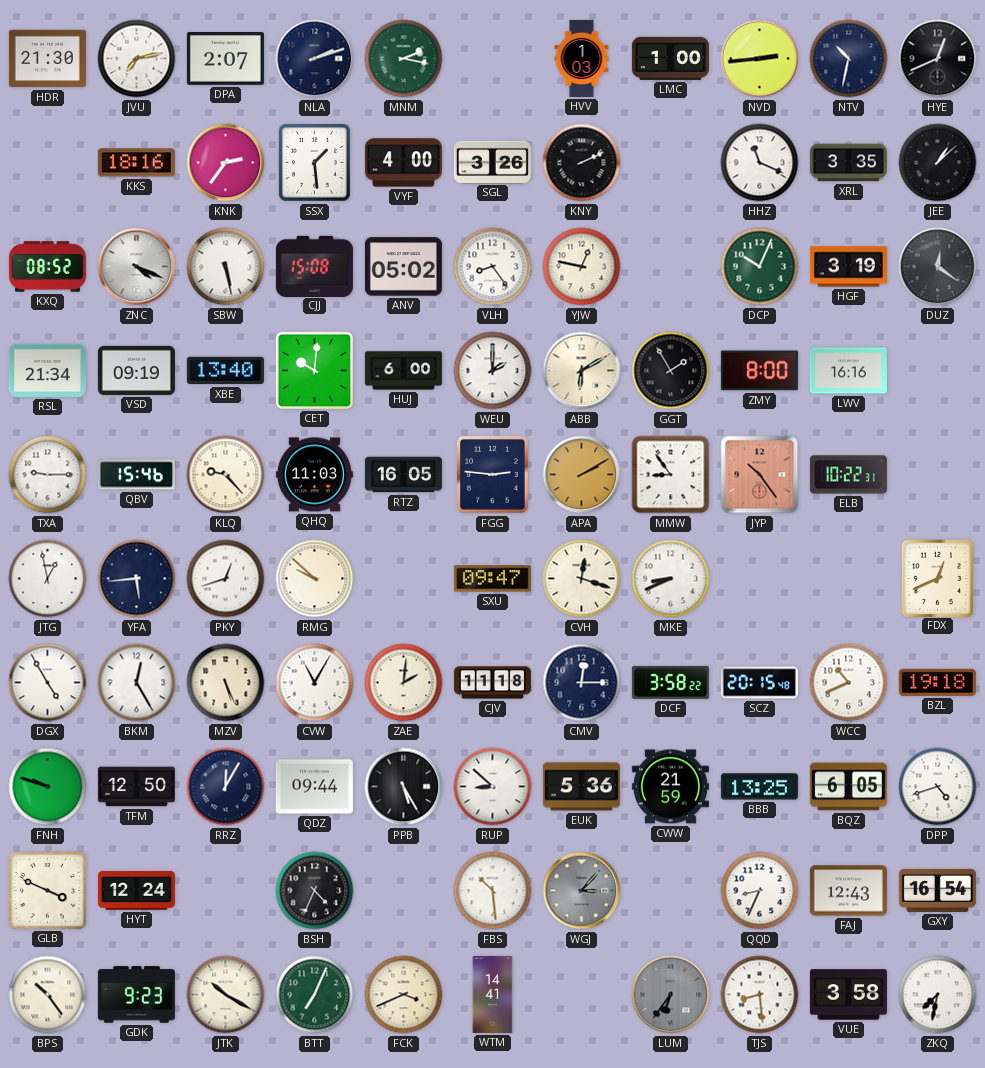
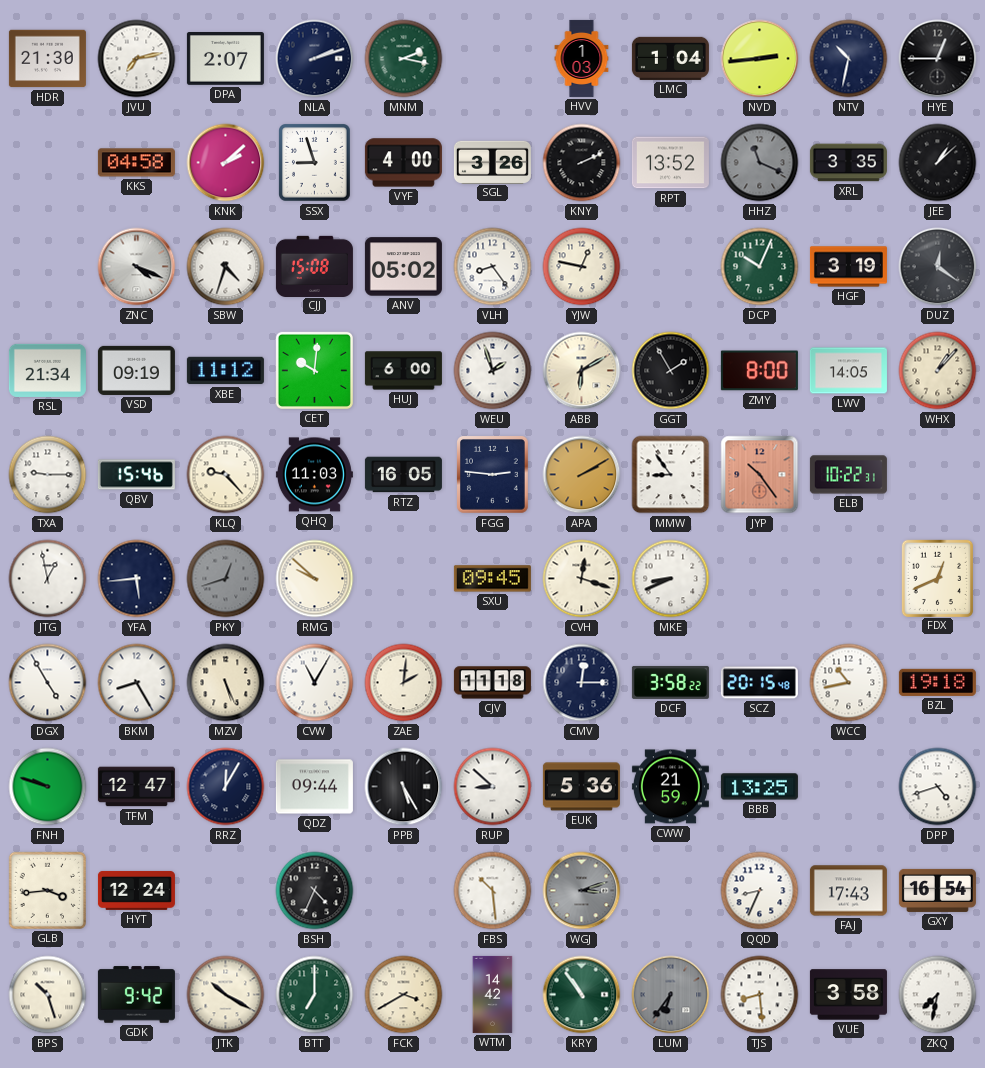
LMC: 1:00 -> 1:04 (670, 58)
HYE: 12:41 -> 12:45 (938, 59)
KKS: 18:16 -> 04:58 (136, 163)
KNK: 2:36 -> 2:08 (226, 163)
SSX: 1:29 -> 8:57 (315, 163)
RPT: none -> 13:52 (670, 163)
HHZ dial: white -> grey (760, 163)
KXQ: 08:52 -> none (47, 267)
SBW: 5:28 -> 4:33 (226, 267)
XBE: 13:40 -> 11:12 (225, 371)
WEU: 2:00 -> 1:57 (493, 371)
LWV: 16:16 -> 14:05 (848, 371)
WHX: none -> 1:07 (938, 371)
PKY dial: white -> grey (226, 579)
SXU: 09:47 -> 09:45 (492, 579)
BKM: 12:25 -> 8:25 (137, 683)
WCC: 10:41 -> 10:43 (849, 683)
TFM: 12:50 -> 12:47 (136, 787)
BQZ: 6:05 -> none (848, 787)
GLB: 3:49 -> 3:44 (47, 890)
WGJ: 3:07 -> 3:12 (582, 891)
FAJ: 12:43 -> 17:43 (848, 891)
BPS: 10:24 -> 10:27 (48, 995)
GDK: 9:23 -> 9:42 (136, 995)
BTT: 7:04 -> 7:00 (315, 995)
FCK: 3:41 -> 3:40 (404, 995)
WTM: 14:41 -> 14:42 (493, 994)
KRY: none -> 10:54 (582, 995)
